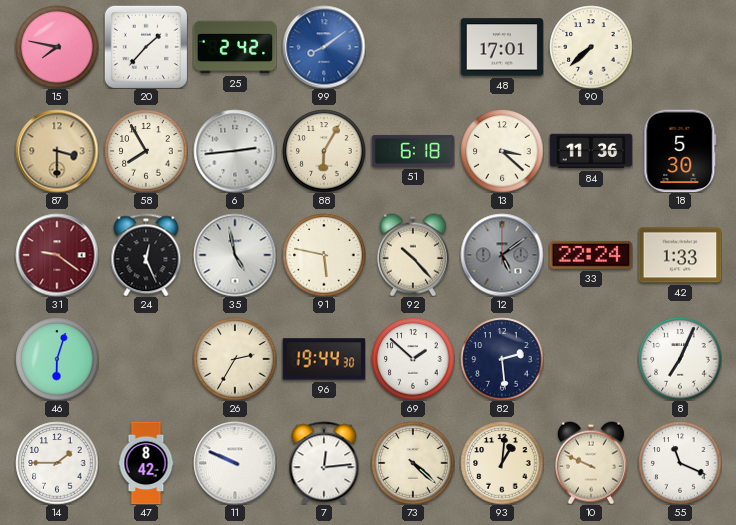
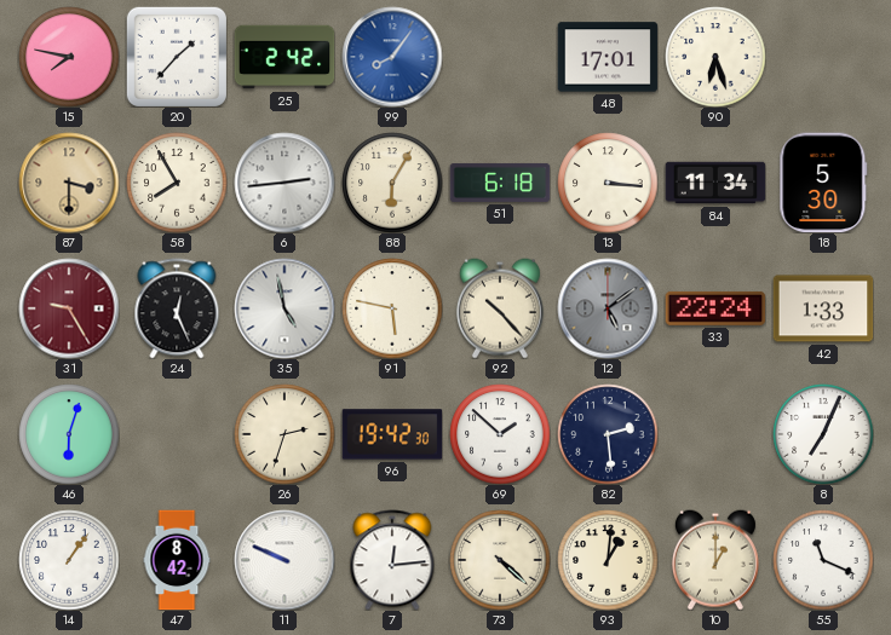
99: 8:09 -> 8:06 (392, 57)
90: 7:38 -> 6:27 (715, 57)
13: 3:22 -> 3:16 (608, 183)
84: 11:36 -> 11:34 (715, 183)
31: 9:21 -> 9:25 (69, 308)
26: 2:35 -> 2:33 (284, 434)
96: 19:44 -> 19:42 (392, 434)
14: 1:45 -> 1:06 (69, 560)
10: 9:49 -> 1:00 (715, 560)
